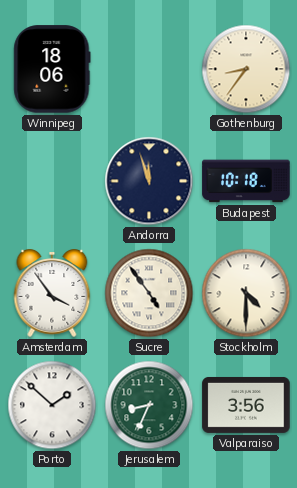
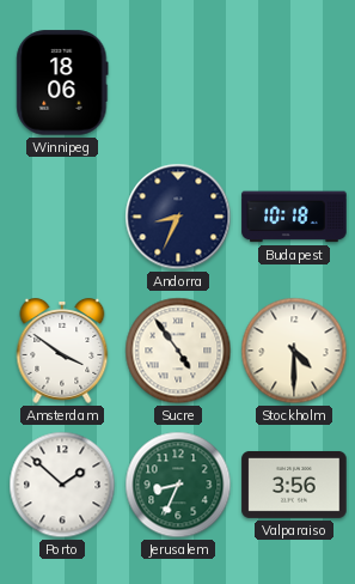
Gothenburg: 8:36 -> none (246, 69)
Andorra: 11:57 -> 8:34 (178, 217)
Amsterdam: 3:54 -> 3:51 (62, 352)
